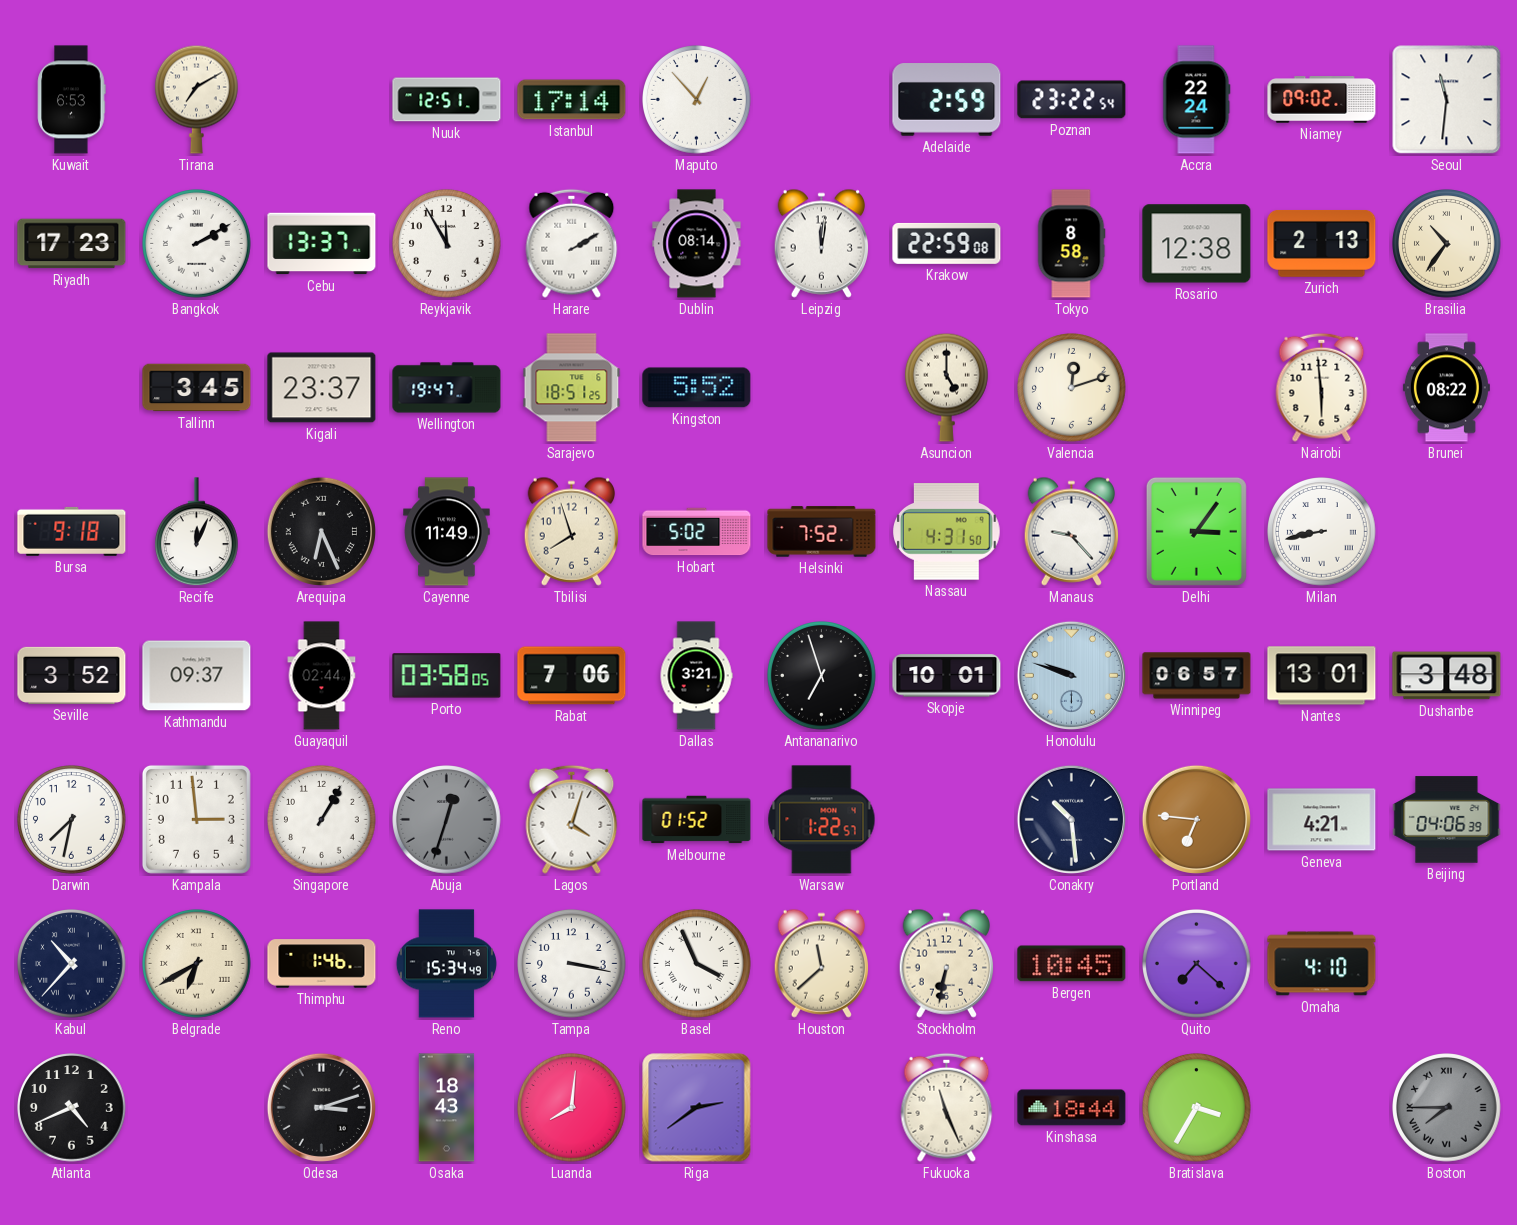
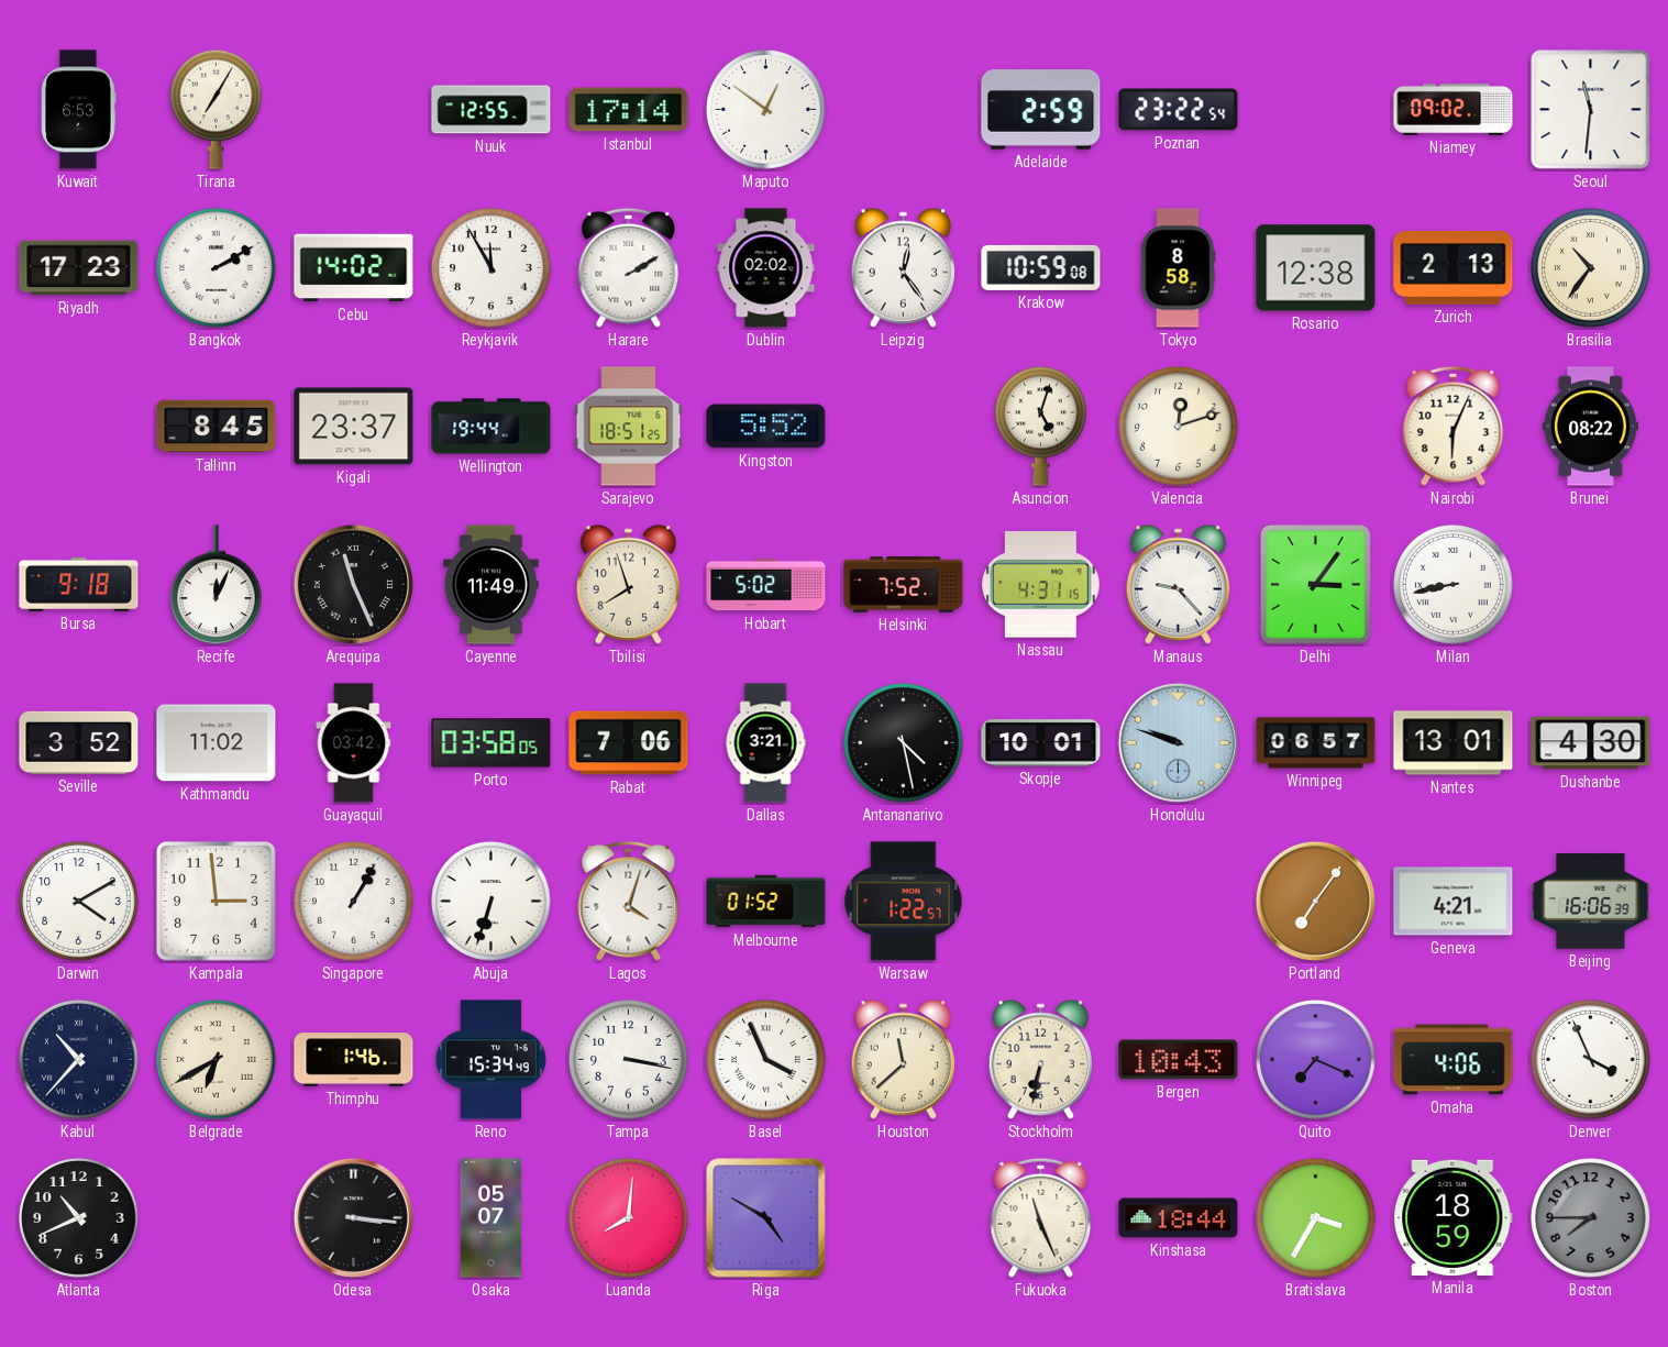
Tirana: 7:10 -> 7:05 (217, 109)
Nuuk: 12:51 -> 12:55 (491, 110)
Maputo: 12:53 -> 12:51 (766, 110)
Accra: 22:24 -> none (1197, 100)
Cebu: 13:37 -> 14:02 (354, 268)
Dublin: 08:14 -> 02:02 (766, 268)
Leipzig: 12:01 -> 12:24 (903, 267)
Krakow: 22:59 -> 10:59 (1041, 267)
Tallinn: 3:45 -> 8:45 (217, 427)
Wellington: 19:47 -> 19:44 (491, 427)
Asuncion: 5:00 -> 5:03 (1041, 426)
Nairobi: 5:59 -> 6:04 (1454, 426)
Arequipa: 6:26 -> 11:26 (353, 584)
Nassau: 4:31:50 -> 4:31:15 (1041, 585)
Kathmandu: 09:37 -> 11:02 (217, 743)
Guayaquil: 02:44 -> 03:42 (354, 743)
Antananarivo: 6:57 -> 4:28 (904, 743)
Dushanbe: 3:48 -> 4:30 (1591, 743)
Darwin: 7:32 -> 4:10 (79, 902)
Abuja: 12:33 -> 6:33 (491, 902)
Abuja dial: grey -> white (491, 902)
Conakry: 10:29 -> none (1071, 819)
Portland: 6:46 -> 7:06 (1315, 901)
Beijing: 04:06 -> 16:06 (1591, 902)
Bergen: 10:45 -> 10:43 (1179, 1060)
Quito: 7:22 -> 7:19 (1316, 1060)
Omaha: 4:10 -> 4:06 (1454, 1060)
Denver: none -> 3:56 (1591, 1060)
Atlanta: 4:41 -> 10:41 (79, 1218)
Odesa: 3:12 -> 3:16 (353, 1217)
Osaka: 18:43 -> 05:07 (491, 1218)
Riga: 2:39 -> 4:50 (766, 1218)
Manila: none -> 18:59 (1454, 1217)
Boston numerals: Roman -> Arabic (1591, 1218)
